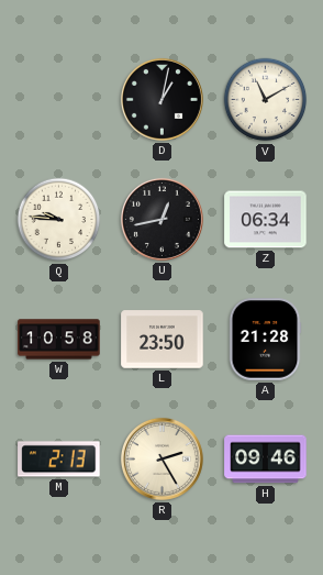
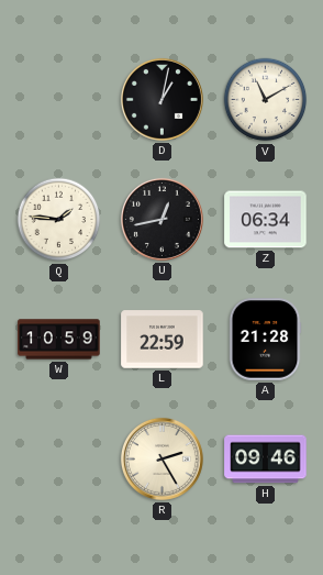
Q: 9:46 -> 1:46 (59, 220)
W: 10:58 -> 10:59 (59, 340)
L: 23:50 -> 22:59 (163, 340)
M: 2:13 -> none (59, 460)
